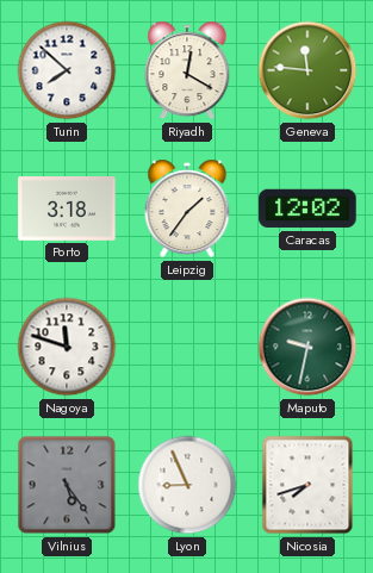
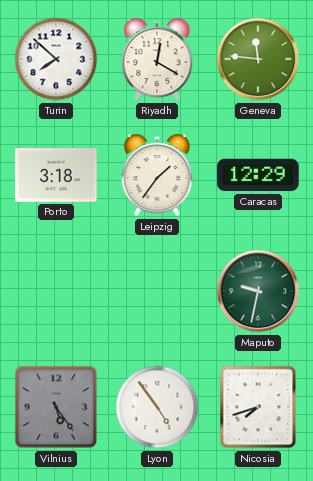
Caracas: 12:02 -> 12:29 (258, 175)
Nagoya: 11:48 -> none (67, 347)
Lyon: 8:56 -> 4:54 (157, 407)
